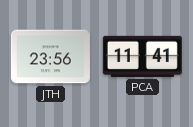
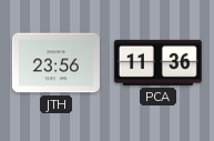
PCA: 11:41 -> 11:36 (157, 62)
